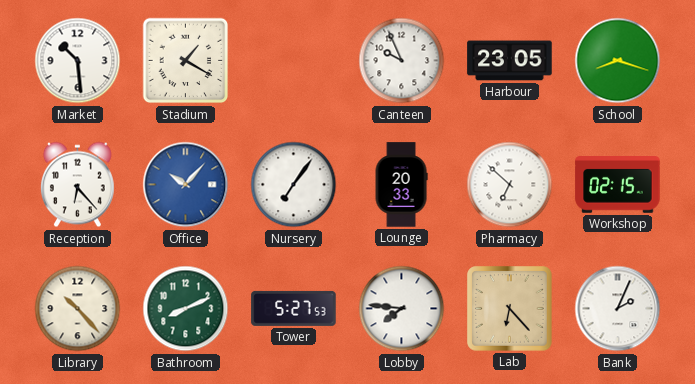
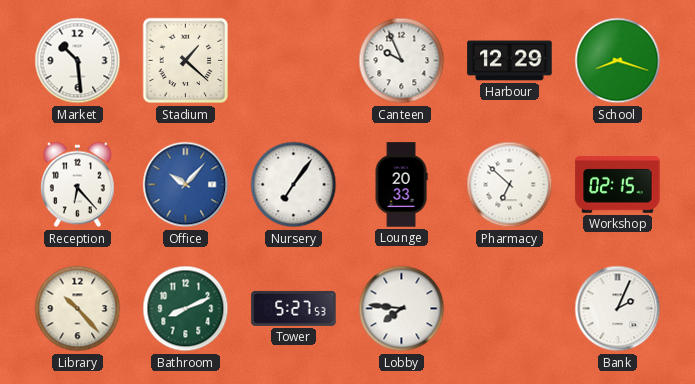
Stadium: 1:20 -> 1:22 (186, 61)
Harbour: 23:05 -> 12:29 (510, 61)
Lab: 6:23 -> none (510, 309)
